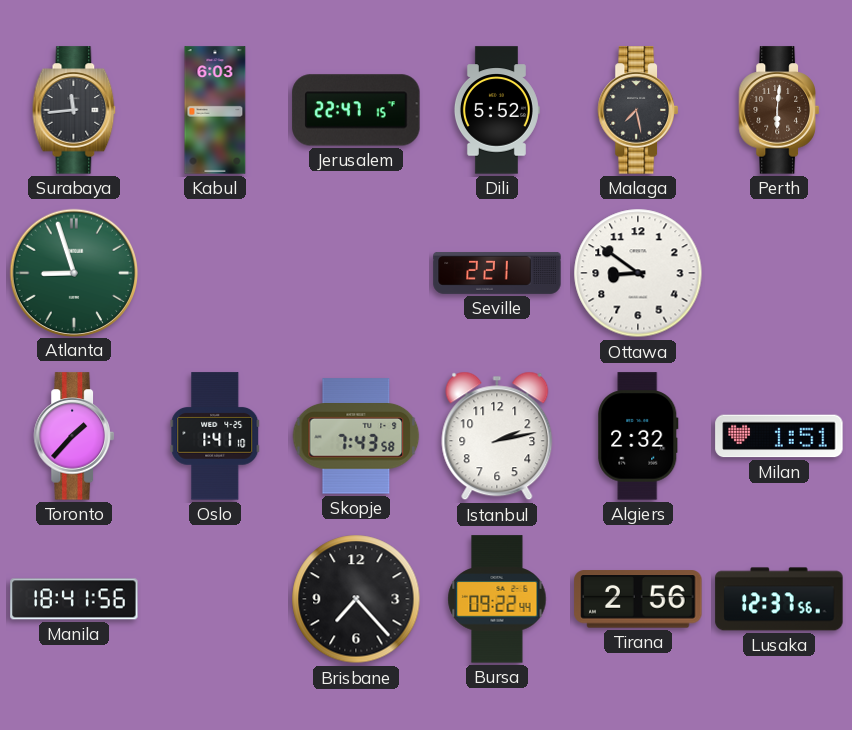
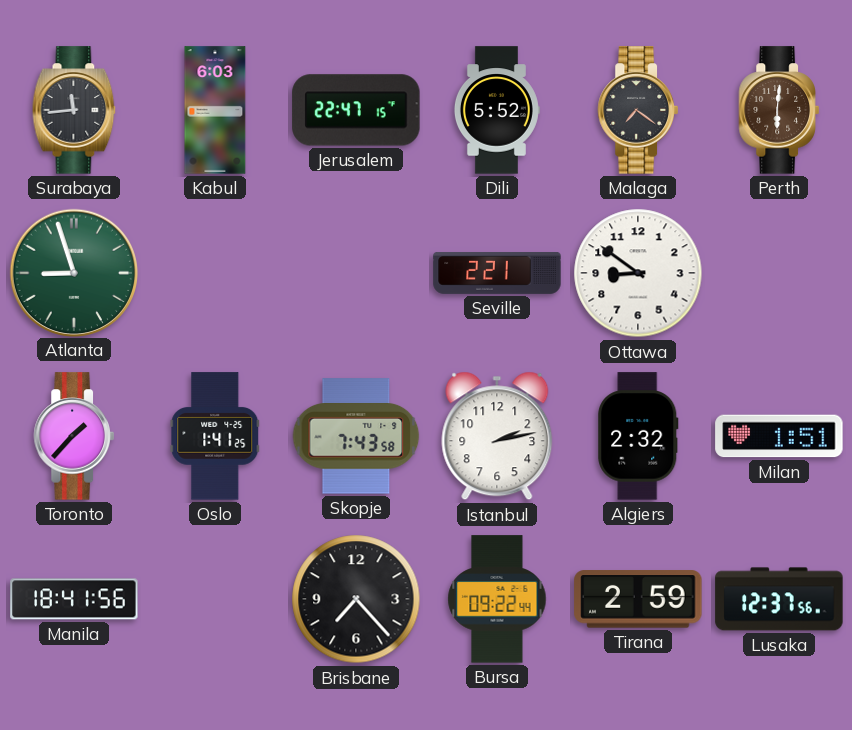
Malaga: 7:28 -> 7:21 (638, 110)
Oslo: 1:41:10 -> 1:41:25 (215, 436)
Tirana: 2:56 -> 2:59 (638, 599)
